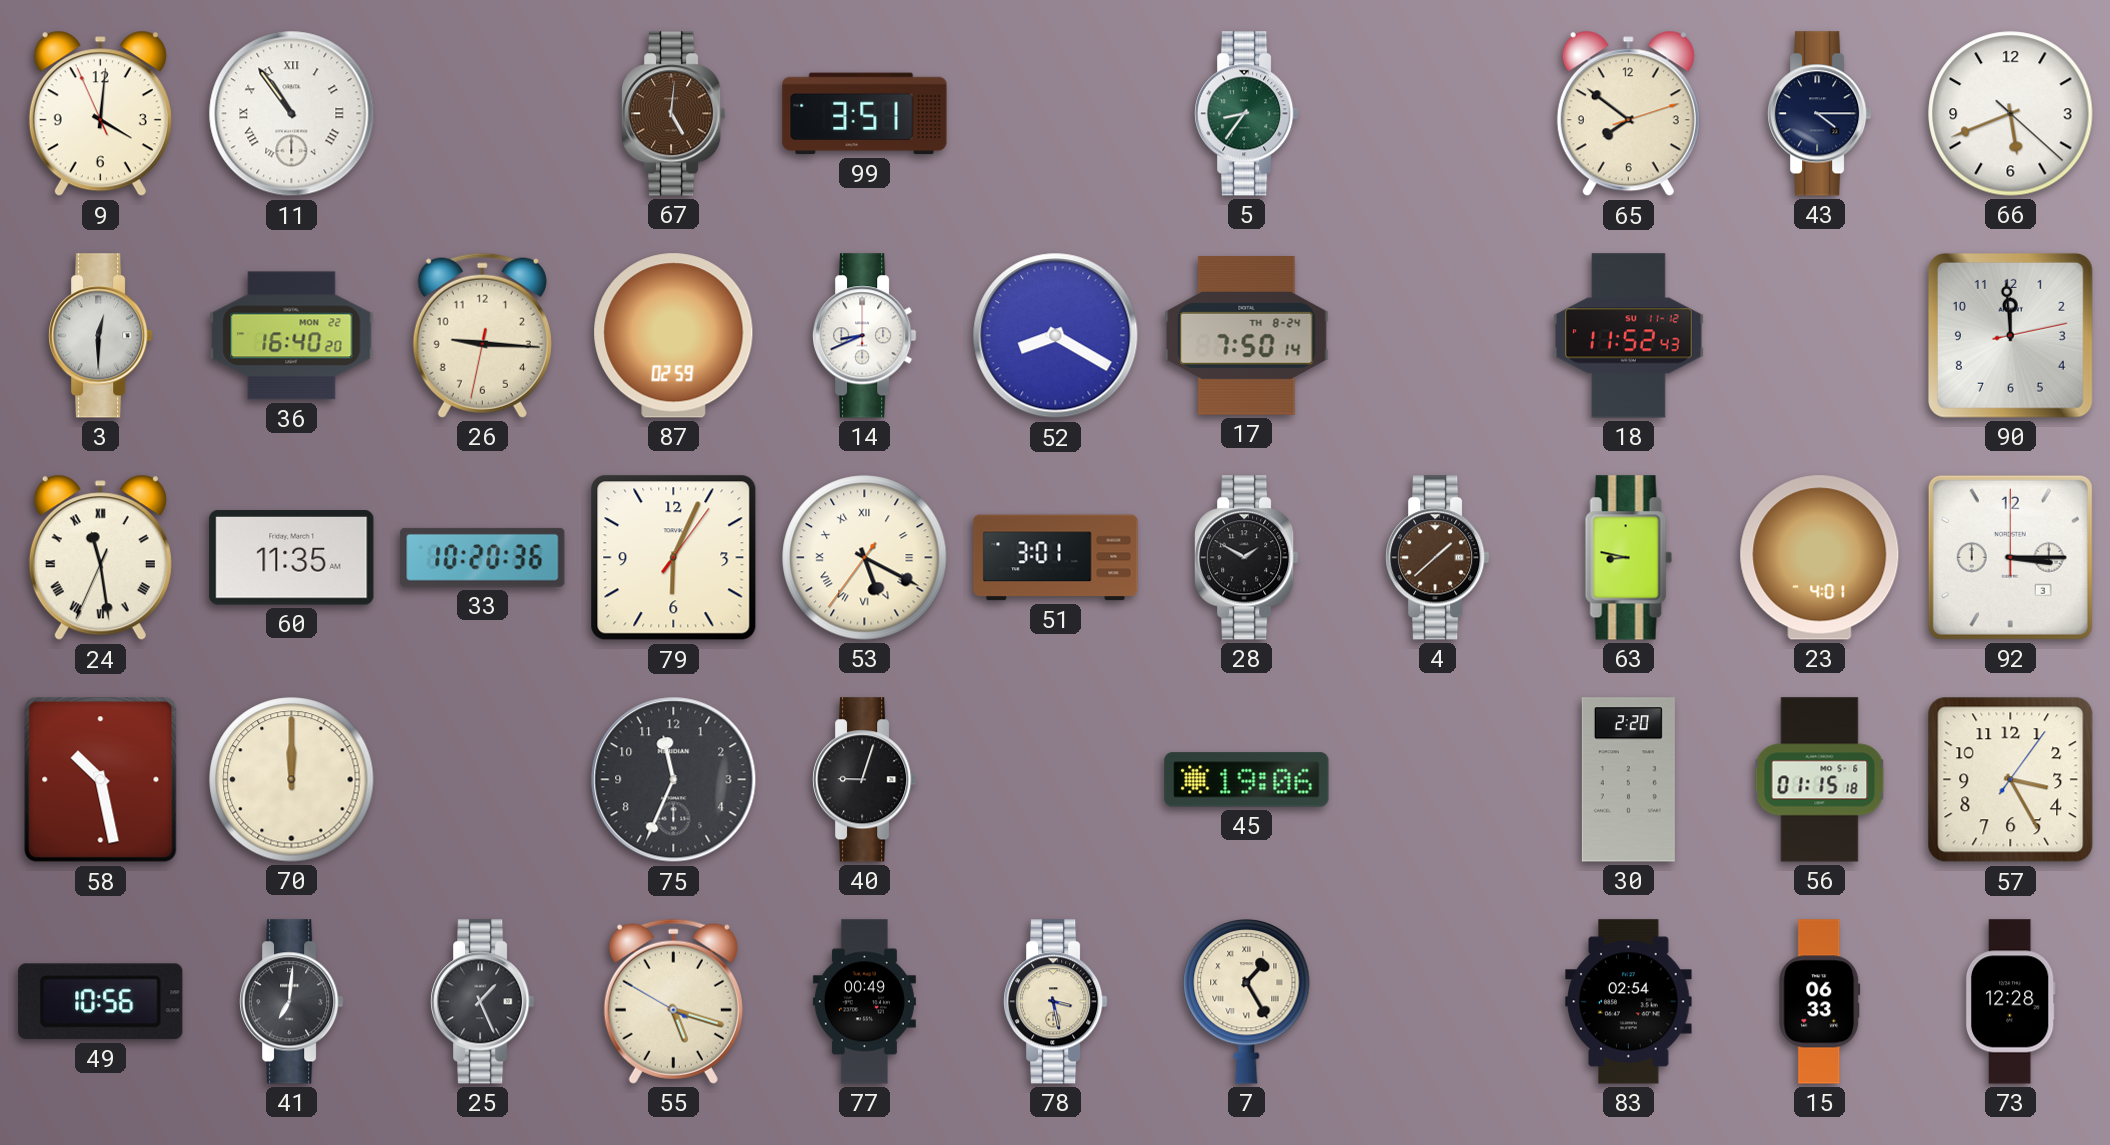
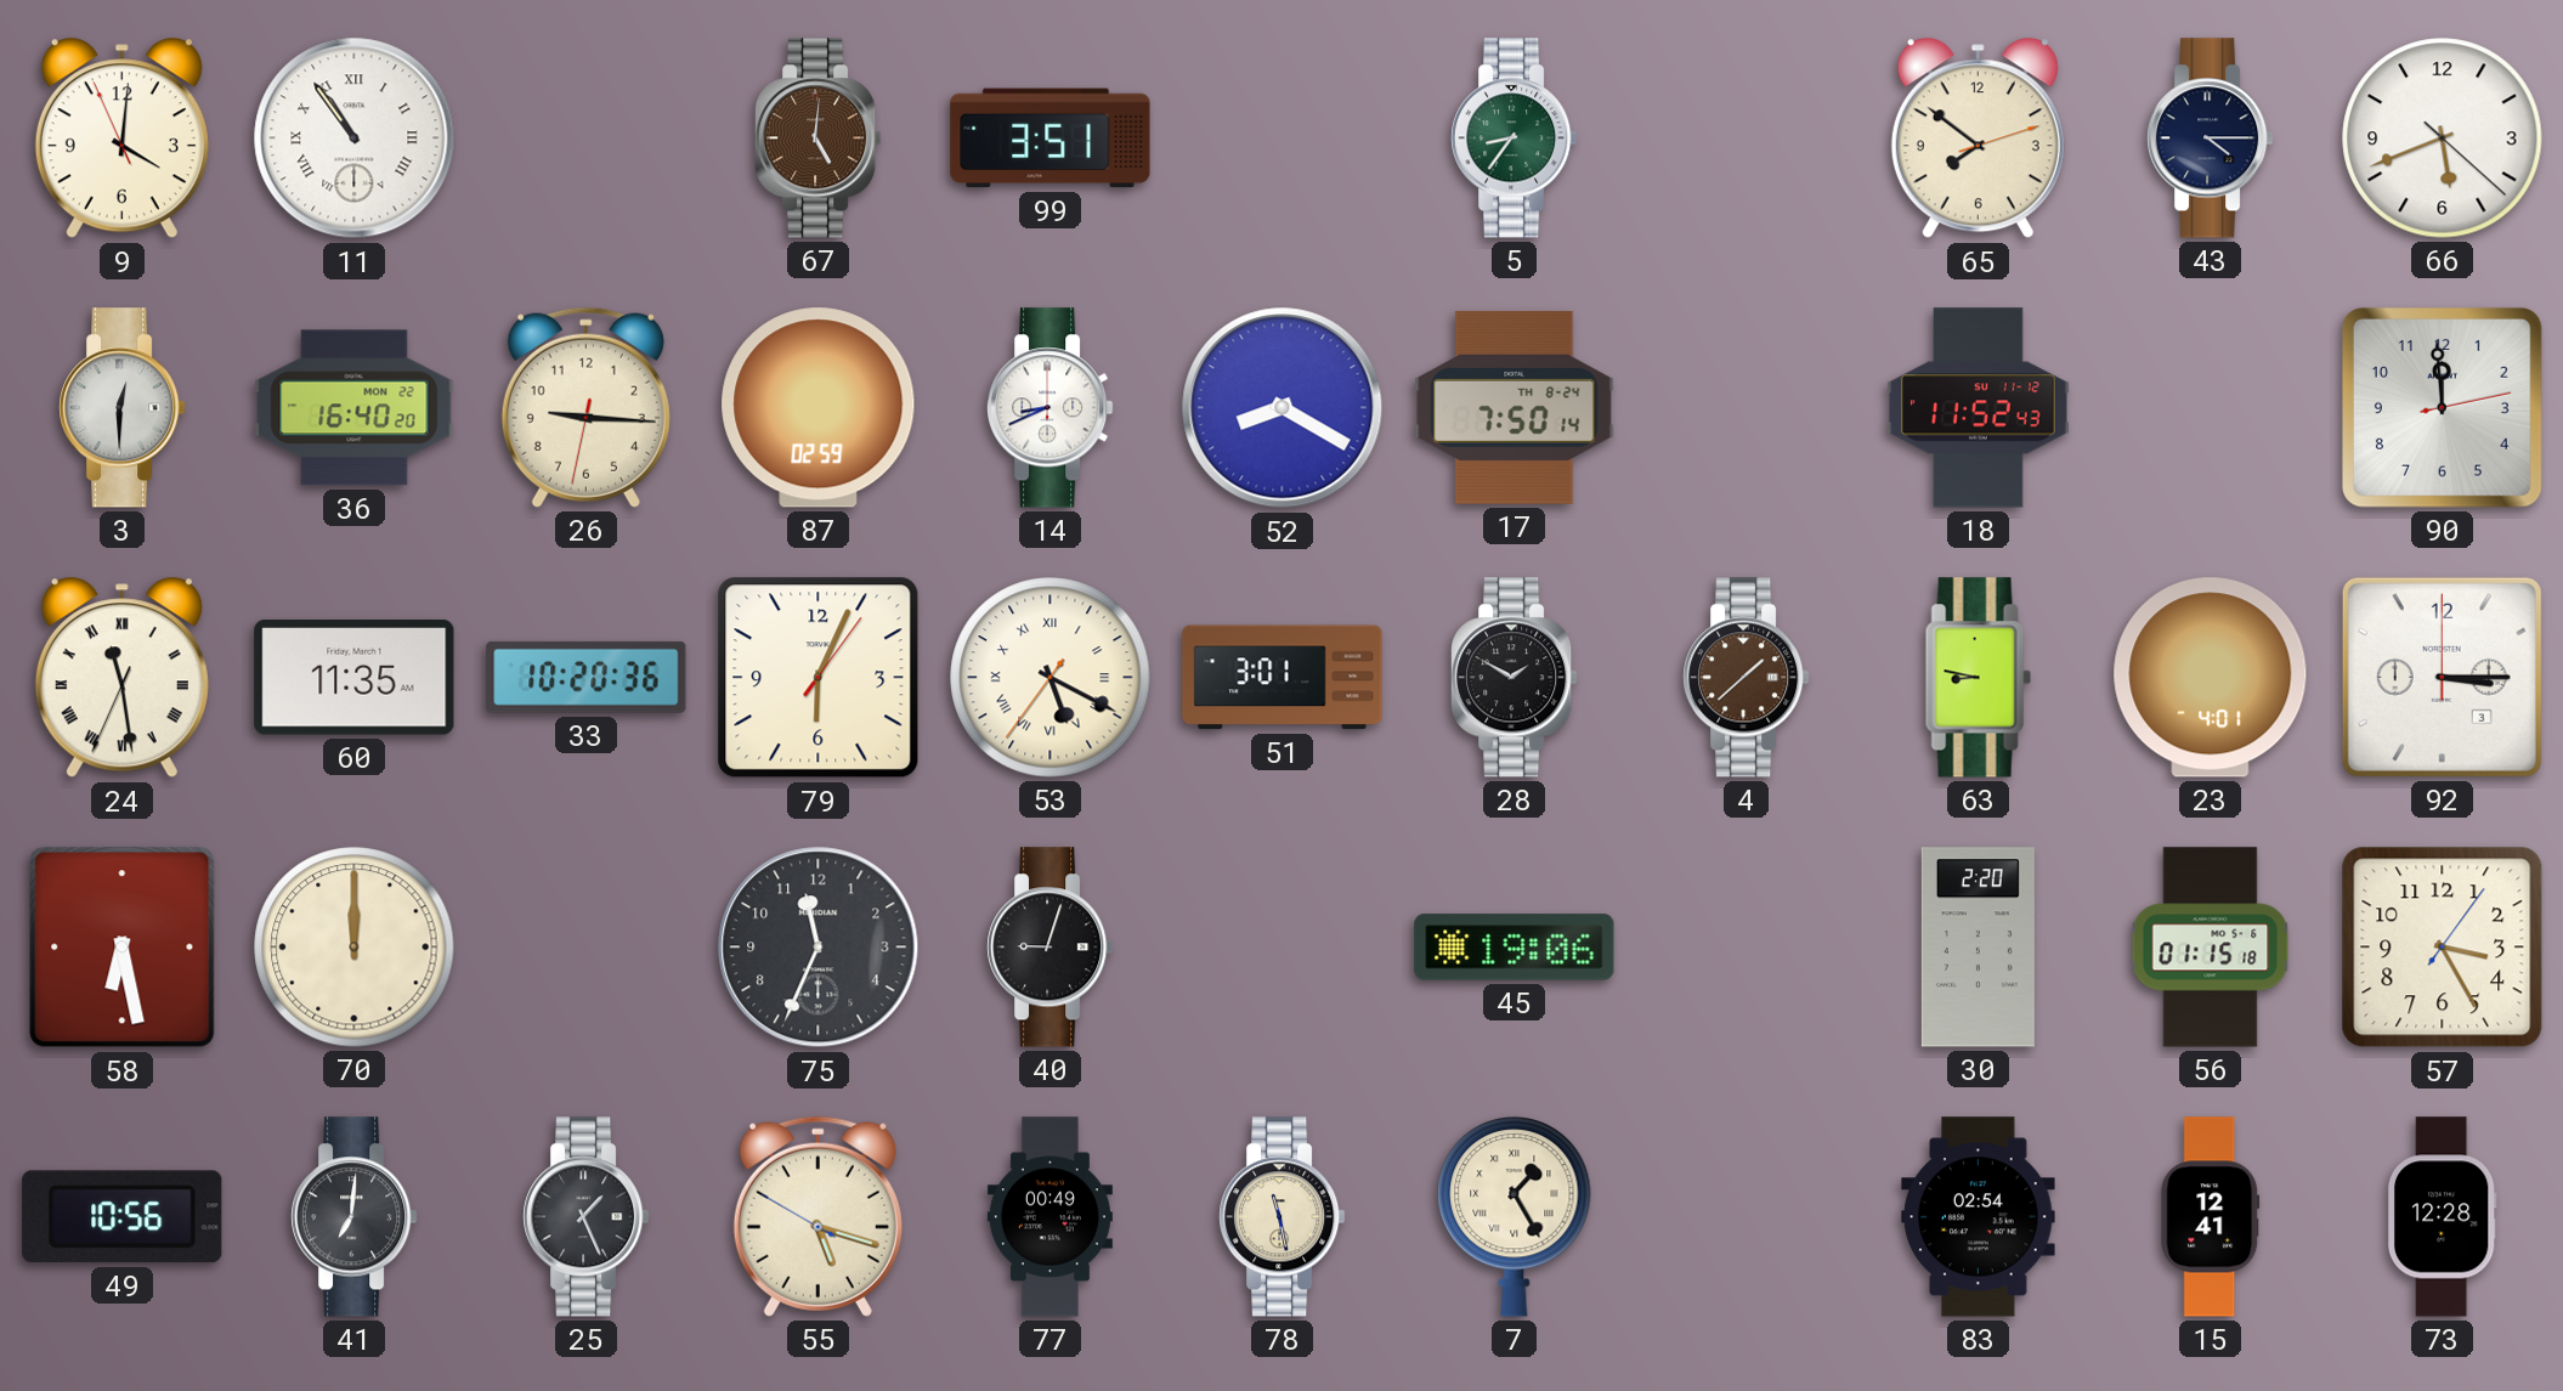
58: 10:28 -> 6:28 (123, 948)
78: 3:28 -> 11:28 (1283, 1217)
15: 06:33 -> 12:41 (2211, 1217)
